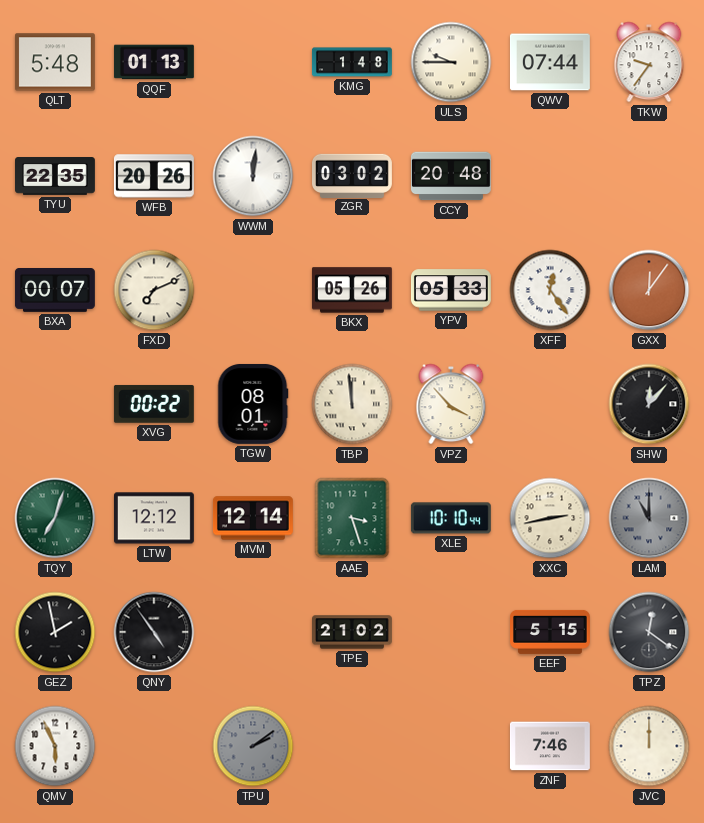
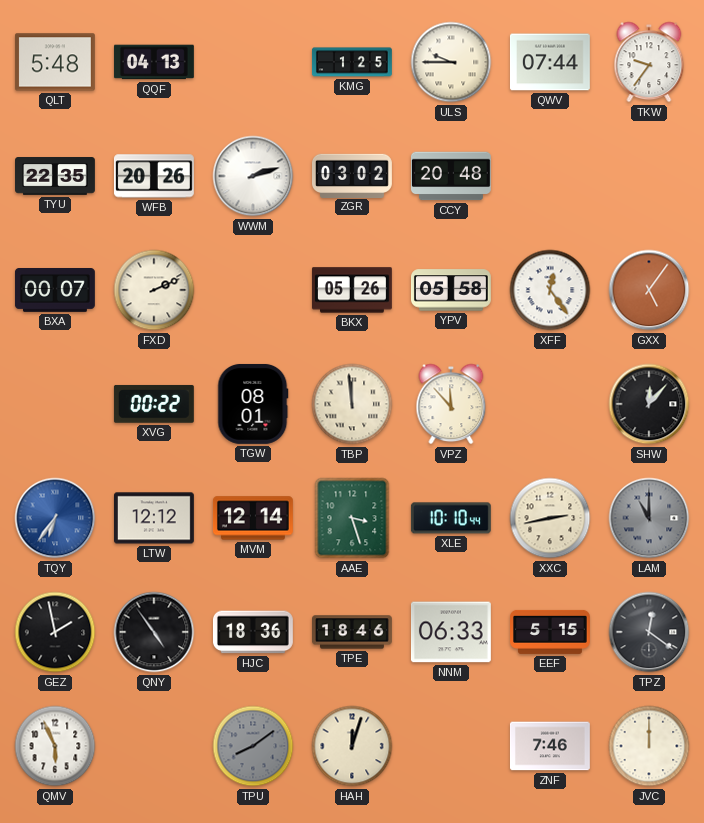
QQF: 01:13 -> 04:13 (154, 62)
KMG: 1:48 -> 1:25 (352, 62)
WWM: 12:01 -> 2:12 (253, 176)
FXD: 7:11 -> 2:11 (154, 290)
YPV: 05:33 -> 05:58 (451, 290)
GXX: 12:06 -> 5:06 (649, 290)
VPZ: 3:53 -> 11:53 (451, 404)
TQY: 7:03 -> 6:36 (55, 518)
TQY dial: green -> blue (55, 518)
HJC: none -> 18:36 (253, 632)
TPE: 21:02 -> 18:46 (353, 632)
NNM: none -> 06:33 (451, 632)
TPU: 2:09 -> 8:09 (253, 746)
HAH: none -> 12:03 (352, 746)
